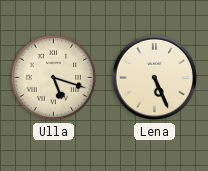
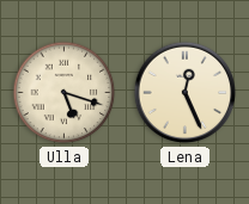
Lena: 5:26 -> 12:26 (186, 93)
